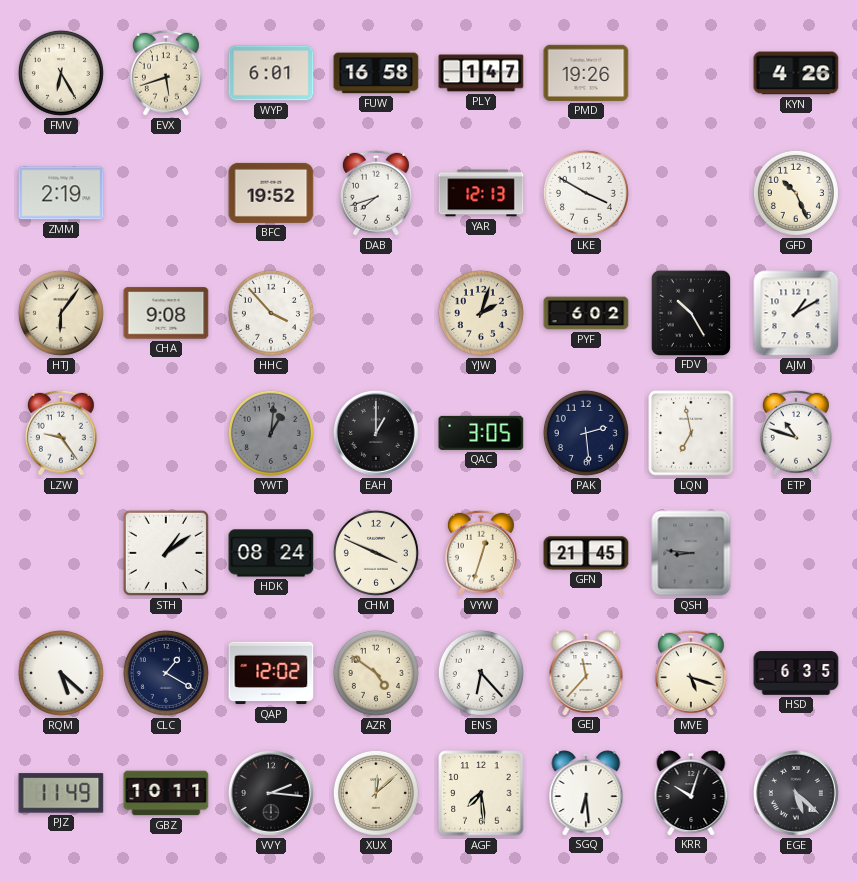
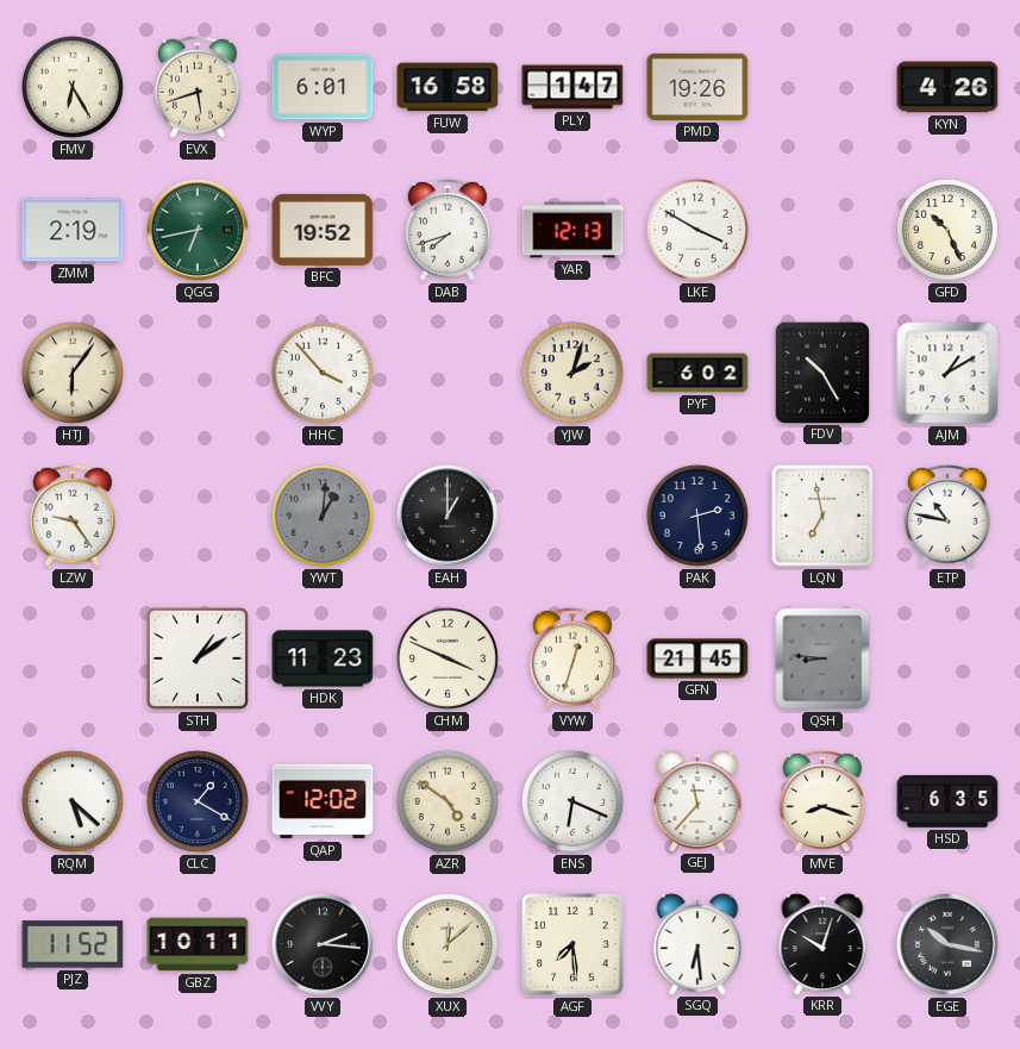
QGG: none -> 6:43 (198, 230)
CHA: 9:08 -> none (166, 313)
QAC: 3:05 -> none (481, 433)
ETP: 10:48 -> 10:47 (947, 516)
HDK: 08:24 -> 11:23 (323, 658)
ENS: 6:23 -> 6:19 (572, 801)
MVE: 5:18 -> 8:18 (822, 801)
PJZ: 11:49 -> 11:52 (73, 944)
EGE: 5:22 -> 10:17 (947, 944)
